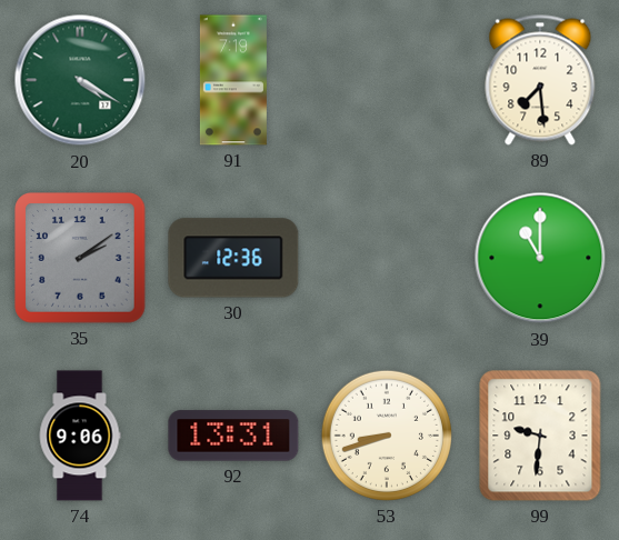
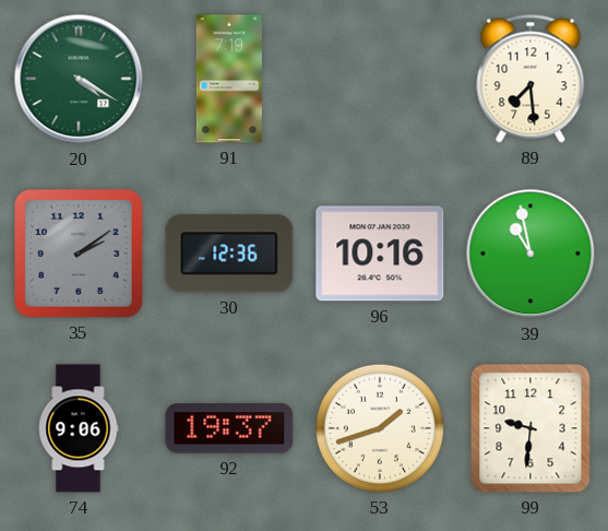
96: none -> 10:16 (380, 253)
39: 11:00 -> 10:58 (530, 253)
92: 13:31 -> 19:37 (229, 428)
53: 8:42 -> 1:42 (380, 428)
